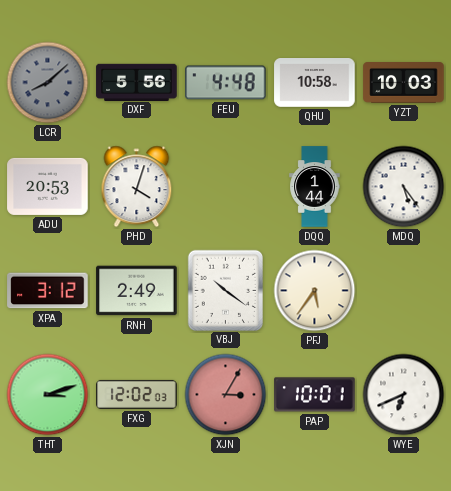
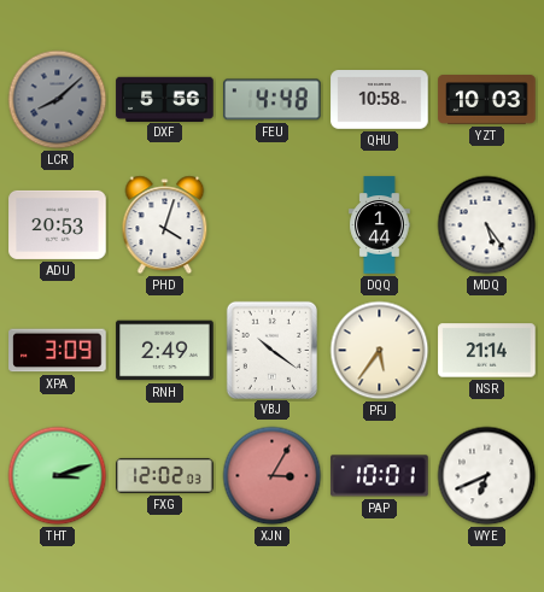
XPA: 3:12 -> 3:09 (58, 351)
NSR: none -> 21:14 (487, 351)
